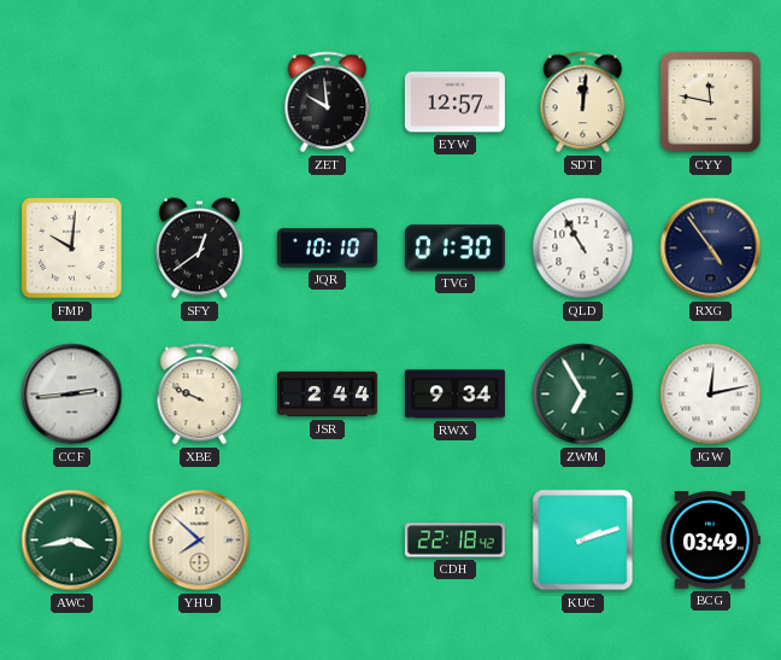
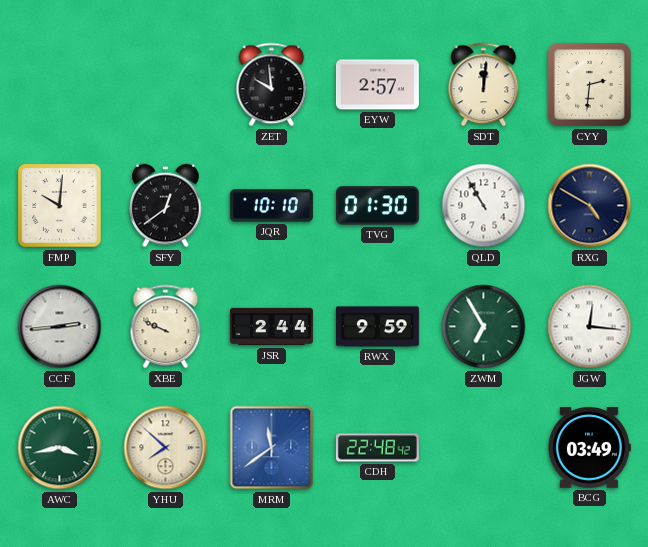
EYW: 12:57 -> 2:57 (377, 85)
CYY: 11:47 -> 2:31 (589, 84)
RXG: 4:54 -> 4:50 (590, 206)
RWX: 9:34 -> 9:59 (377, 327)
JGW: 12:13 -> 12:16 (590, 327)
MRM: none -> 11:39 (272, 448)
CDH: 22:18 -> 22:48 (377, 448)
KUC: 2:12 -> none (583, 541)
